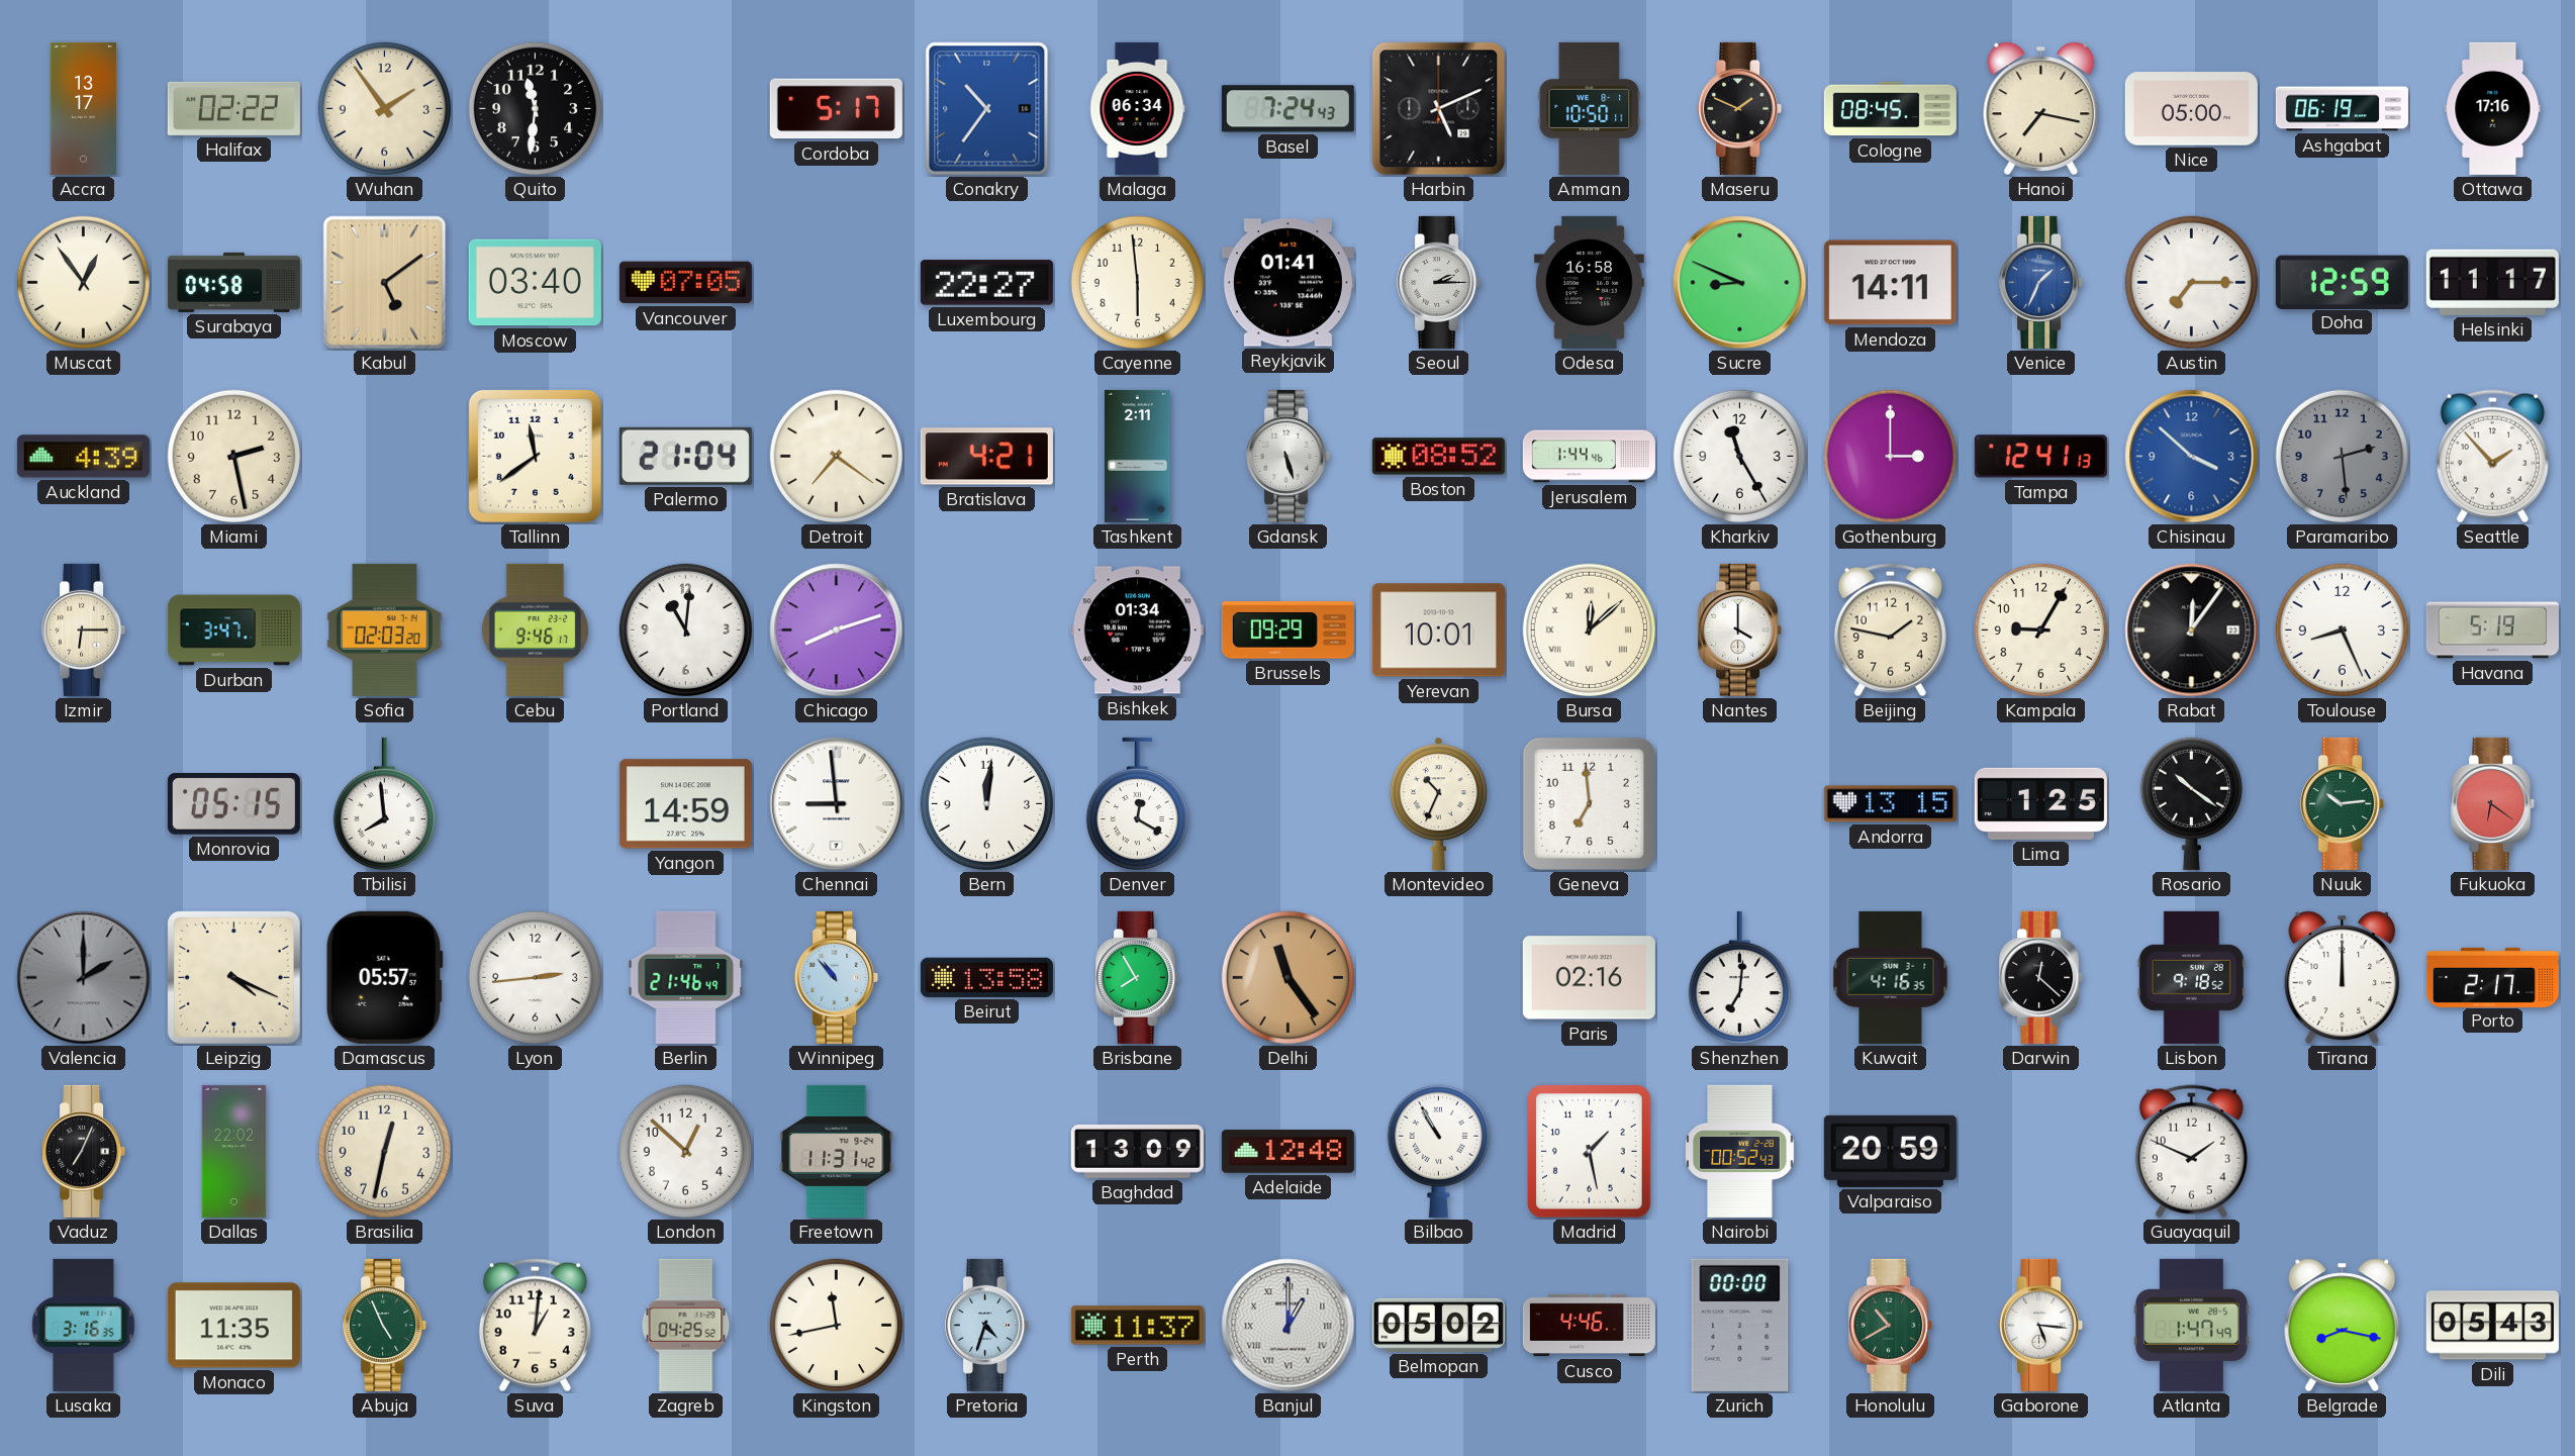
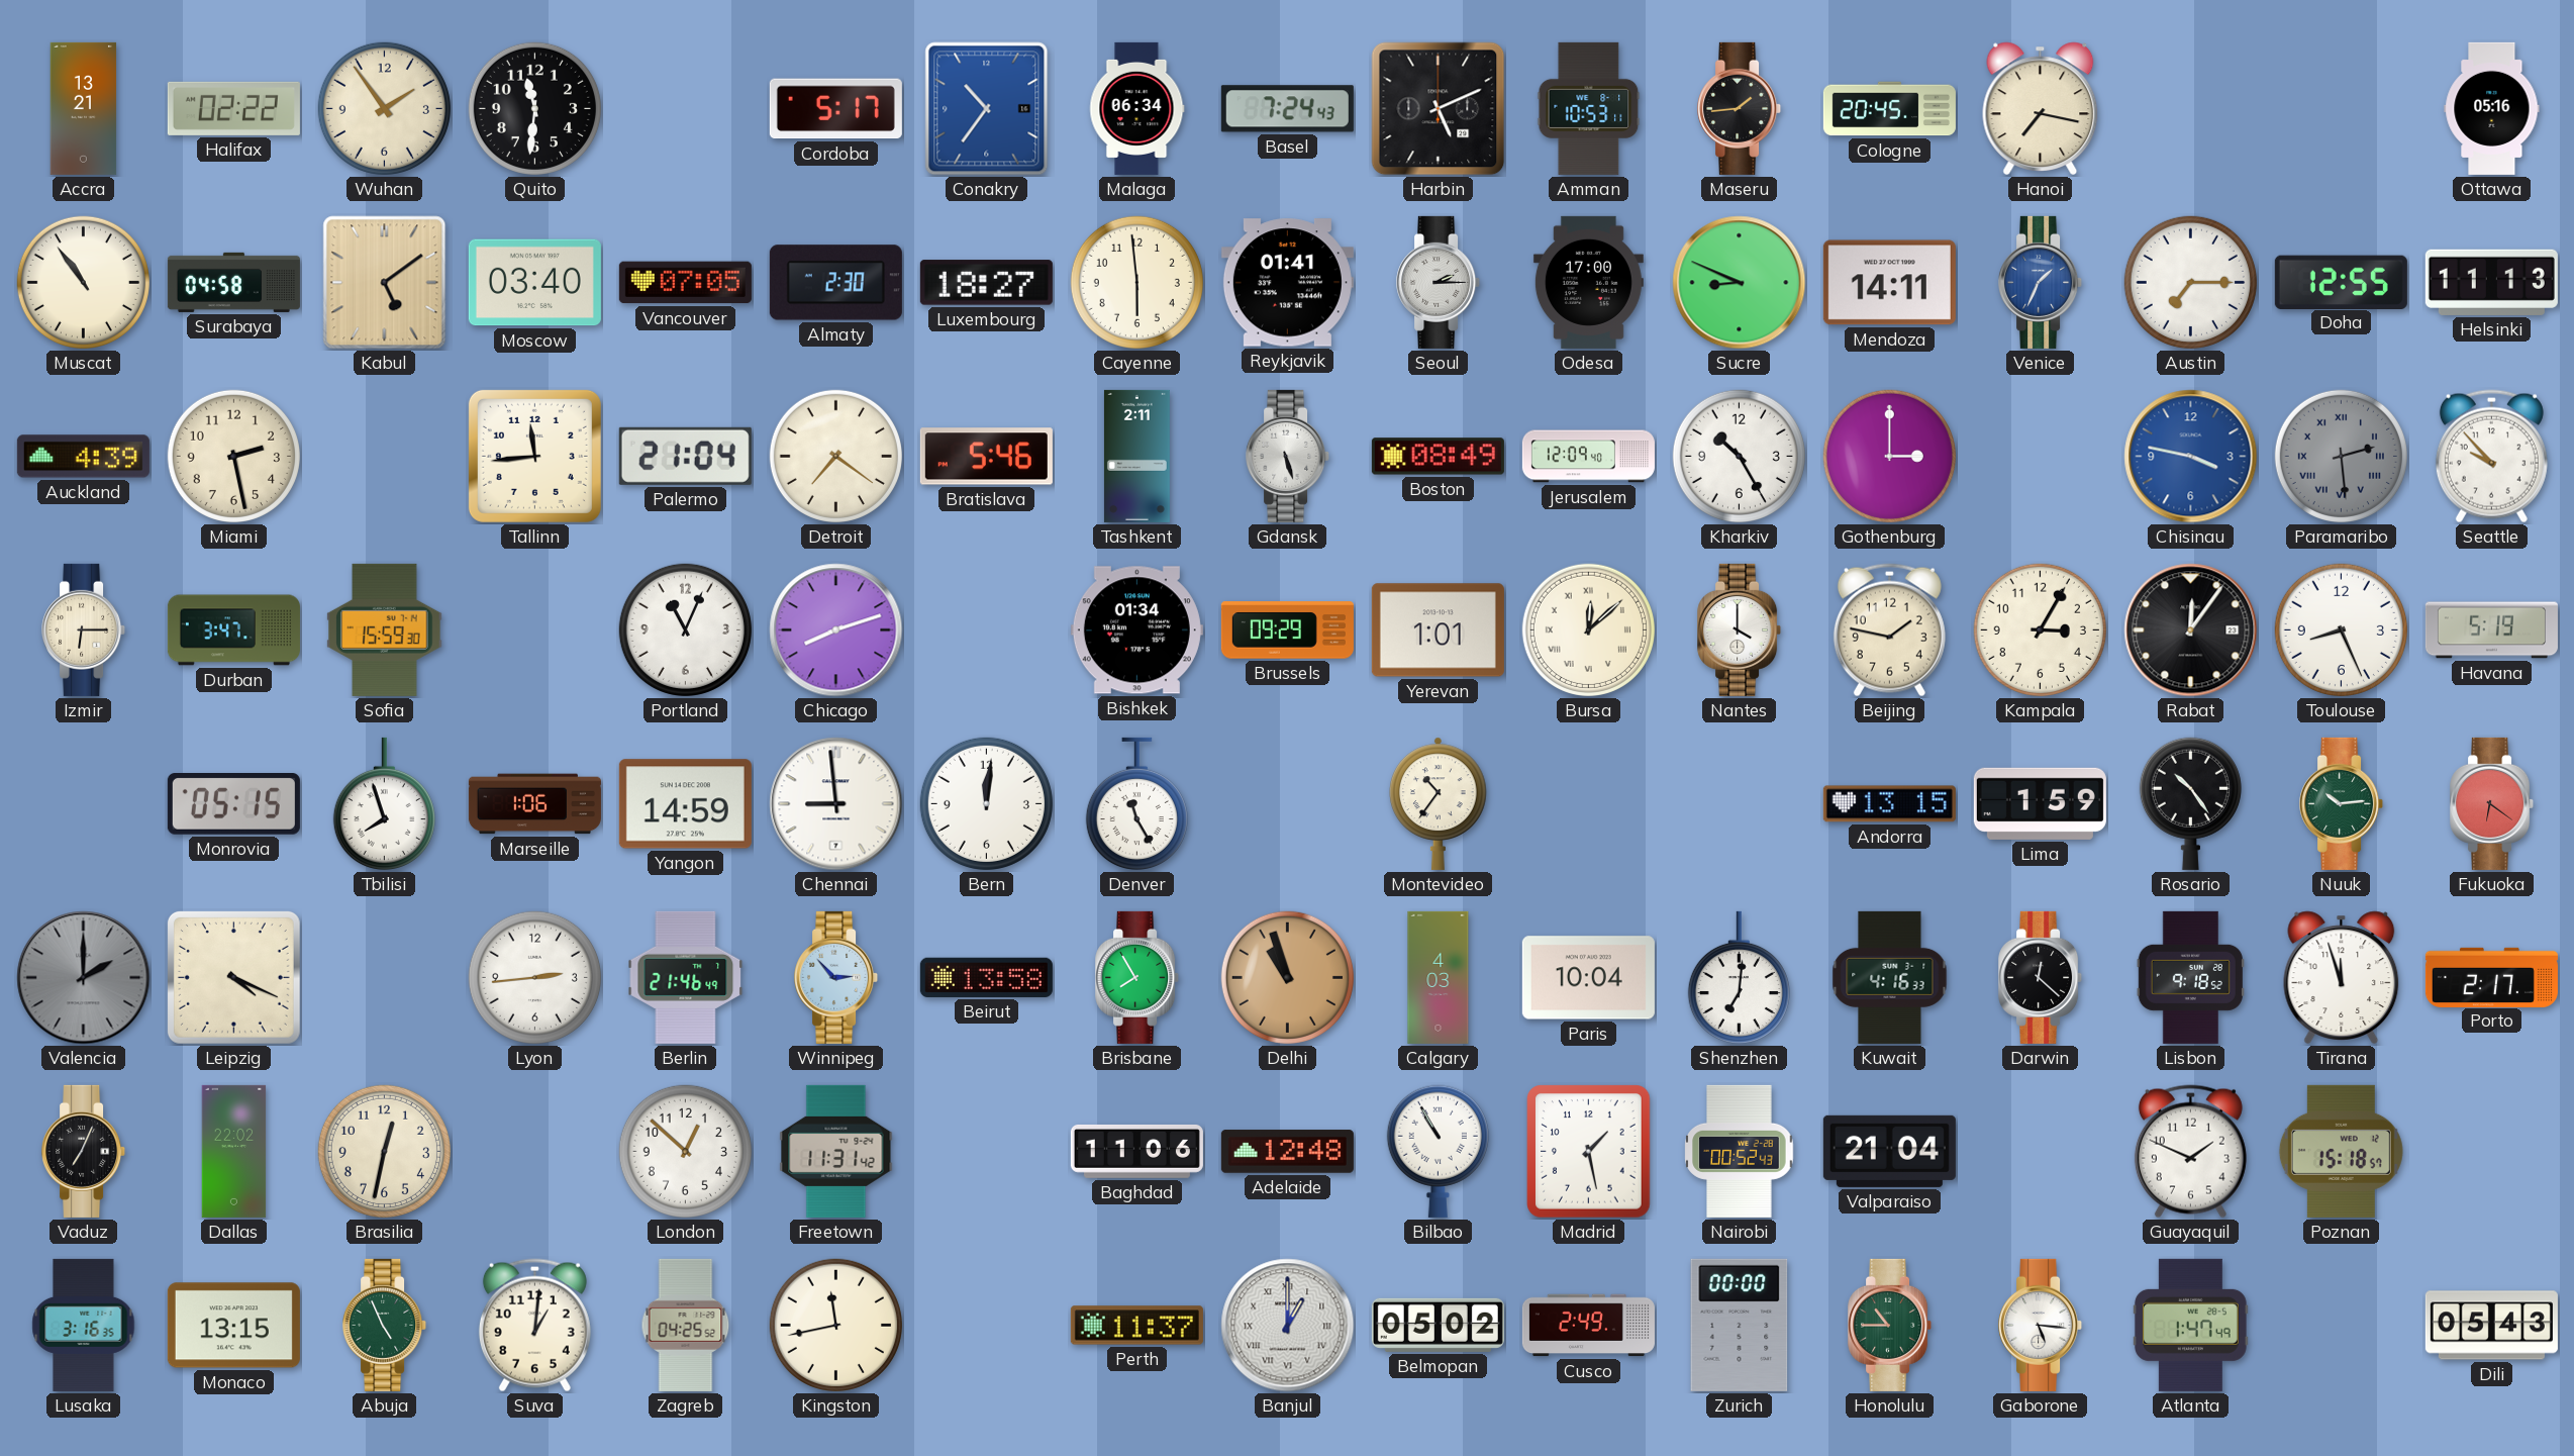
Accra: 13:17 -> 13:21 (84, 108)
Amman: 10:50 -> 10:53 (1589, 108)
Maseru: 1:49 -> 1:44 (1740, 108)
Cologne: 08:45 -> 20:45 (1889, 109)
Nice: 05:00 -> none (2191, 109)
Ashgabat: 06:19 -> none (2342, 109)
Ottawa: 17:16 -> 05:16 (2492, 108)
Muscat: 12:54 -> 10:54 (83, 282)
Almaty: none -> 2:30 (835, 283)
Luxembourg: 22:27 -> 18:27 (986, 283)
Odesa: 16:58 -> 17:00 (1588, 282)
Doha: 12:59 -> 12:55 (2341, 282)
Helsinki: 11:17 -> 11:13 (2491, 282)
Tallinn: 11:39 -> 11:44 (534, 456)
Bratislava: 4:21 -> 5:46 (986, 457)
Boston: 08:52 -> 08:49 (1438, 457)
Jerusalem: 1:44 -> 12:09 (1588, 457)
Kharkiv: 11:25 -> 10:25 (1739, 456)
Tampa: 12:41 -> none (2040, 457)
Chisinau: 3:52 -> 3:47 (2191, 457)
Paramaribo numerals: Arabic -> Roman (2341, 456)
Seattle: 1:53 -> 9:53 (2491, 457)
Sofia: 02:03 -> 15:59 (385, 629)
Cebu: 9:46 -> none (535, 629)
Portland: 11:01 -> 11:04 (685, 629)
Yerevan: 10:01 -> 1:01 (1438, 630)
Kampala: 9:05 -> 3:05 (2040, 629)
Tbilisi: 7:59 -> 7:57 (384, 804)
Marseille: none -> 1:06 (534, 804)
Denver: 12:20 -> 11:25 (1136, 804)
Montevideo: 10:34 -> 10:36 (1439, 803)
Geneva: 6:59 -> none (1589, 803)
Lima: 1:25 -> 1:59 (2040, 803)
Rosario: 10:21 -> 10:24 (2190, 803)
Damascus: 05:57 -> none (384, 977)
Winnipeg: 10:53 -> 2:53 (836, 977)
Delhi: 11:24 -> 10:57 (1287, 977)
Calgary: none -> 4:03 (1439, 977)
Paris: 02:16 -> 10:04 (1588, 978)
Kuwait: 4:16:35 -> 4:16:33 (1890, 977)
Tirana: 12:00 -> 11:57 (2342, 977)
Baghdad: 13:09 -> 11:06 (1136, 1151)
Valparaiso: 20:59 -> 21:04 (1889, 1151)
Poznan: none -> 15:18 (2341, 1151)
Monaco: 11:35 -> 13:15 (233, 1326)
Pretoria: 4:33 -> none (987, 1325)
Cusco: 4:46 -> 2:49 (1588, 1326)
Honolulu: 10:40 -> 10:45 (1890, 1325)
Belgrade: 8:17 -> none (2343, 1325)
